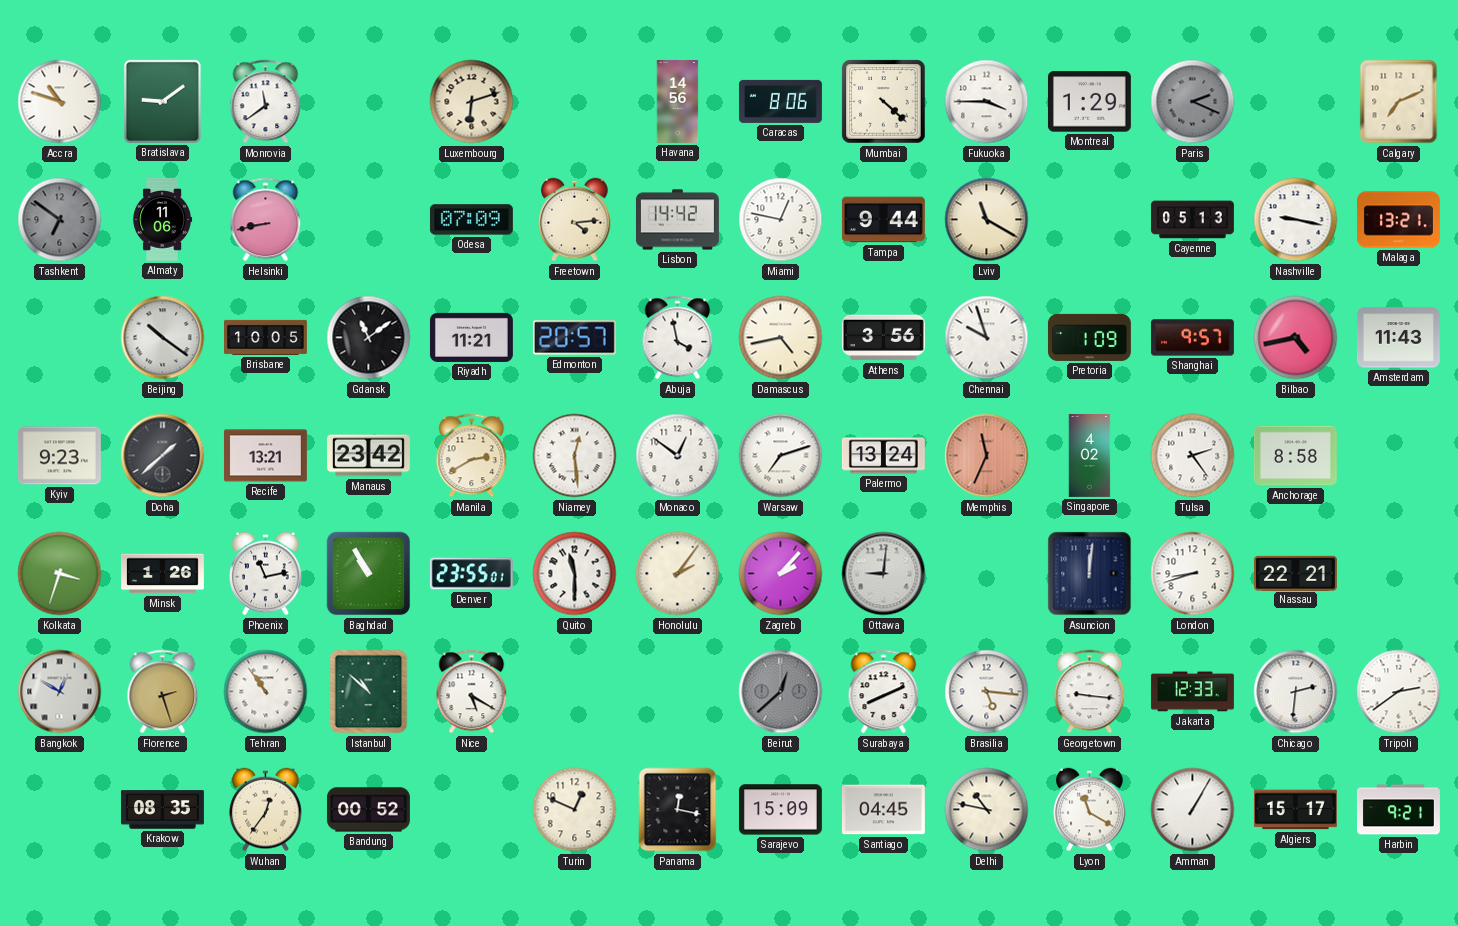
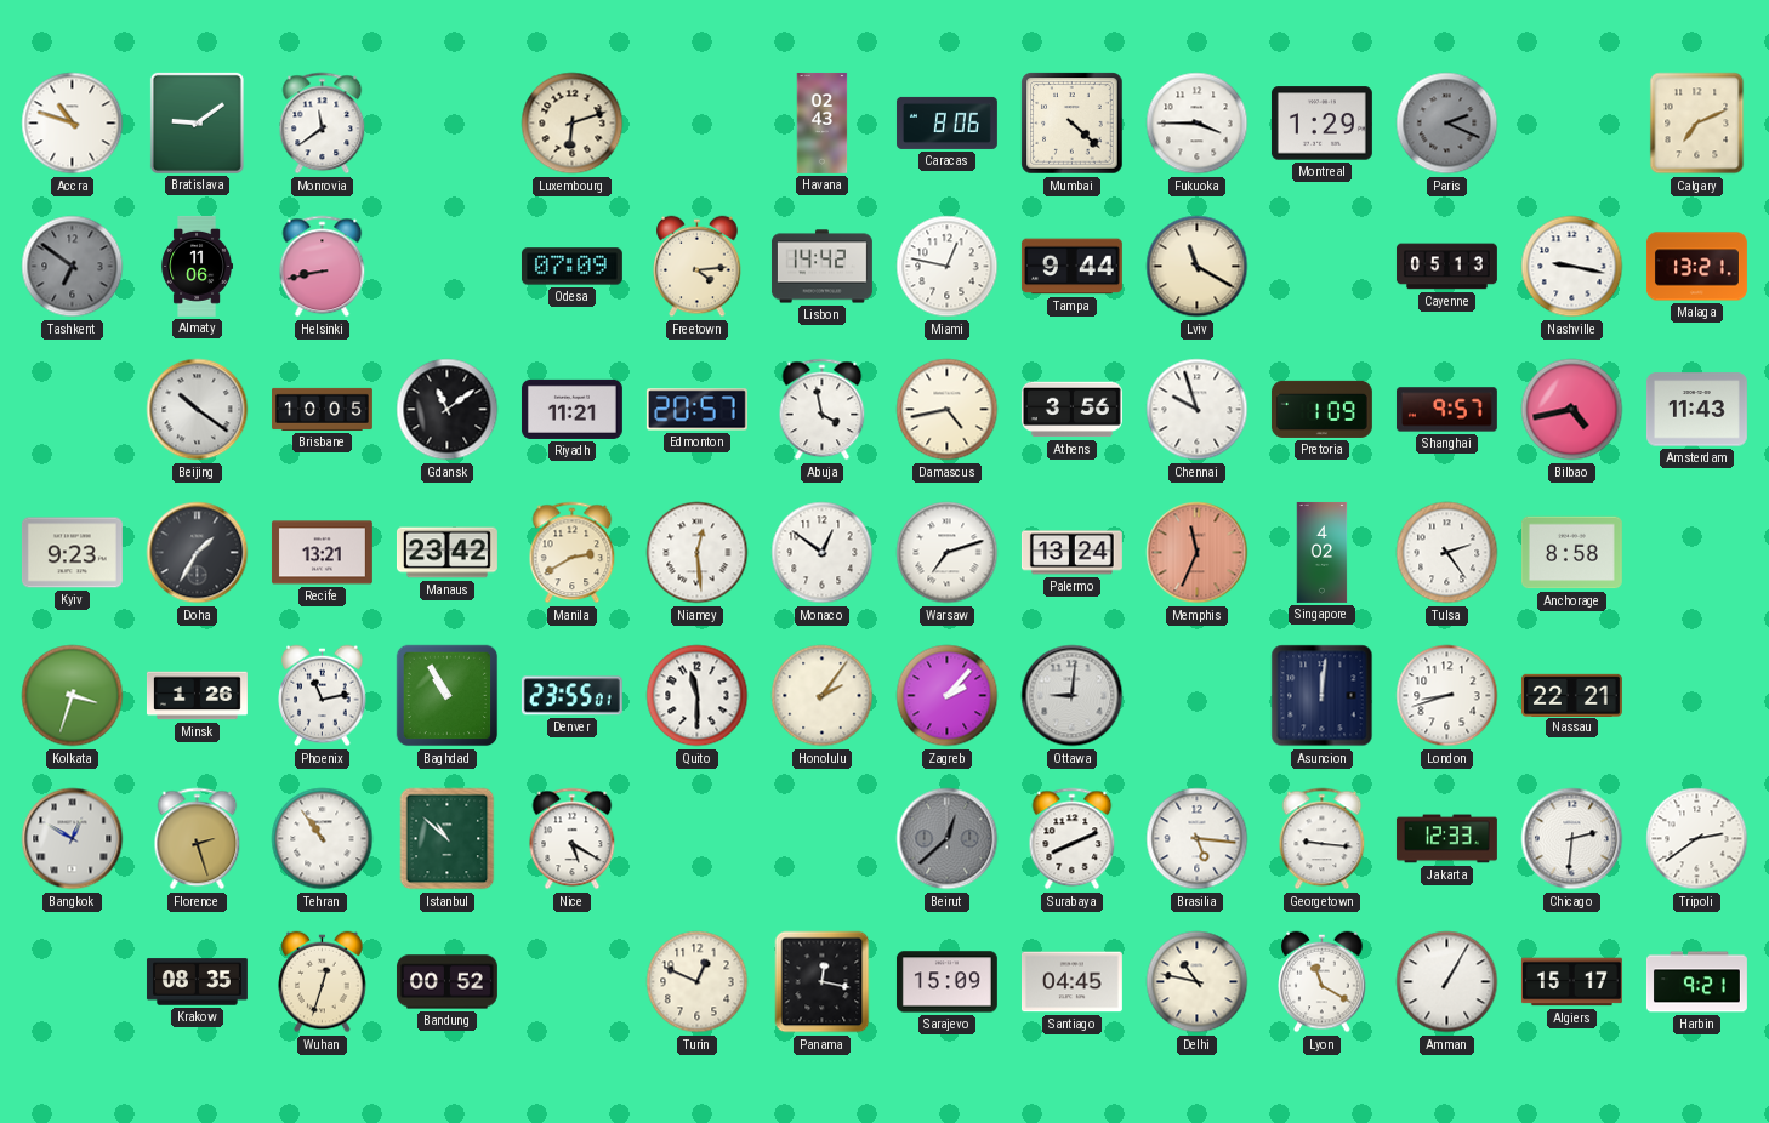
Havana: 14:56 -> 02:43 (823, 124)
Doha: 1:38 -> 1:35 (198, 553)
Wuhan: 12:36 -> 12:33 (323, 982)
